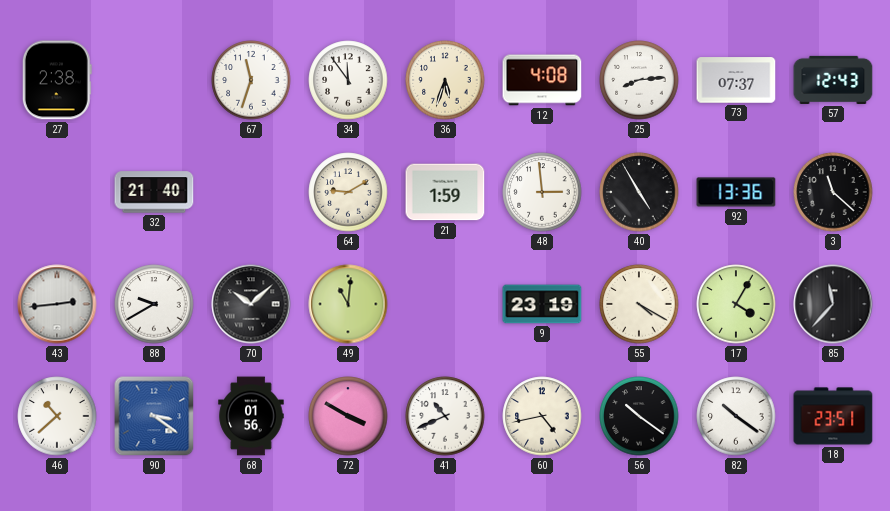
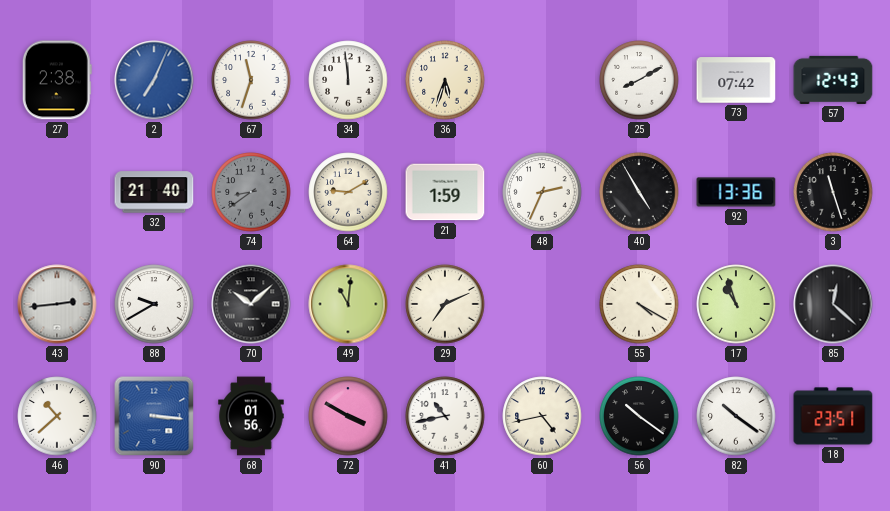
2: none -> 7:04 (154, 80)
34: 11:54 -> 11:59 (348, 80)
12: 4:08 -> none (542, 80)
25: 8:14 -> 8:10 (639, 80)
73: 07:37 -> 07:42 (736, 80)
74: none -> 8:39 (251, 192)
48: 2:59 -> 2:34 (542, 192)
3: 11:22 -> 11:27 (833, 192)
29: none -> 7:11 (445, 304)
9: 23:19 -> none (542, 304)
17: 4:05 -> 10:57 (736, 304)
85: 11:37 -> 12:22 (833, 304)
90: 3:21 -> 3:16 (154, 416)
41: 10:41 -> 10:43 (445, 416)
